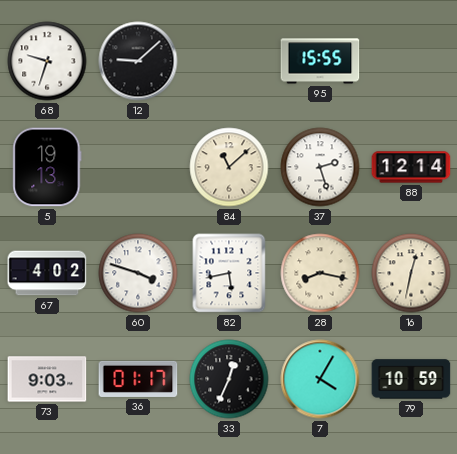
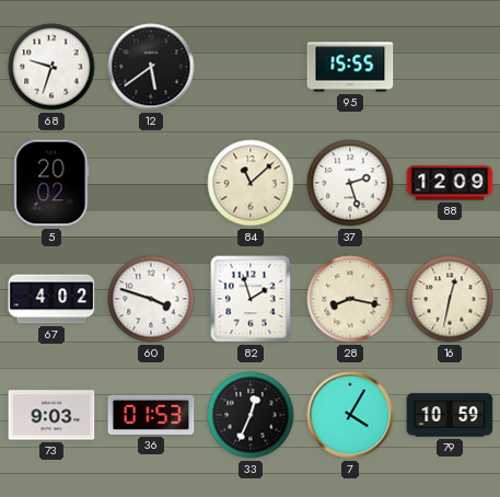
12: 9:08 -> 5:39 (151, 67)
5: 19:13 -> 20:02 (51, 183)
88: 12:14 -> 12:09 (450, 183)
82: 5:43 -> 1:57 (251, 299)
36: 01:17 -> 01:53 (151, 415)
